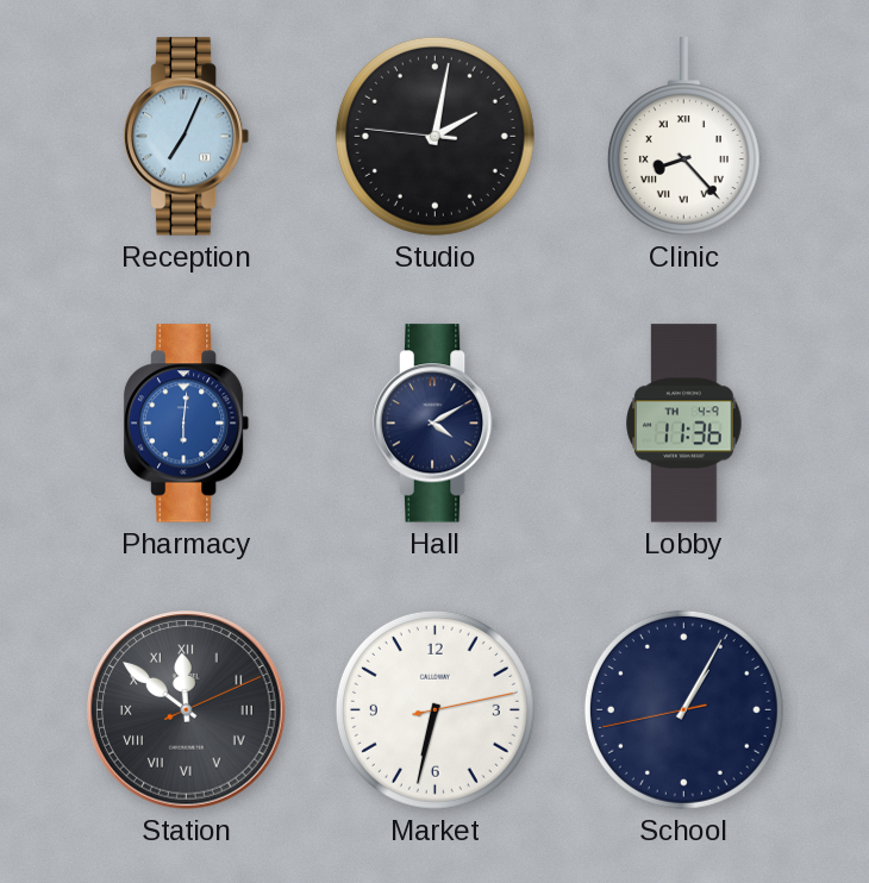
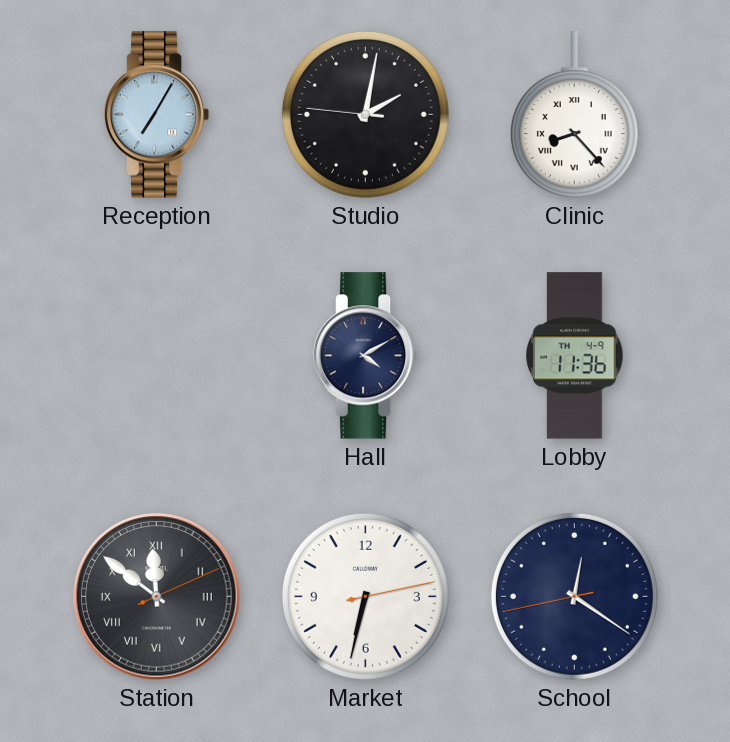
Reception: 7:04 -> 7:05 (157, 115)
Pharmacy: 6:01 -> none (187, 424)
School: 1:04 -> 12:20 (574, 596)
